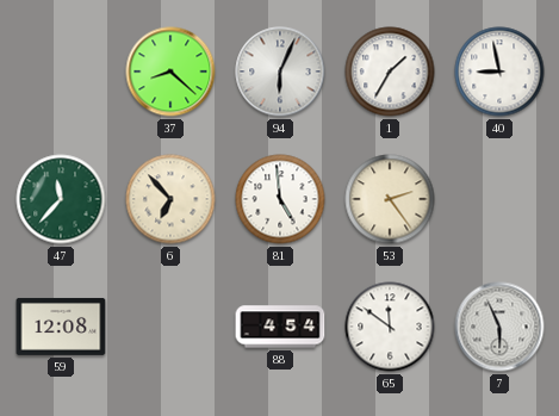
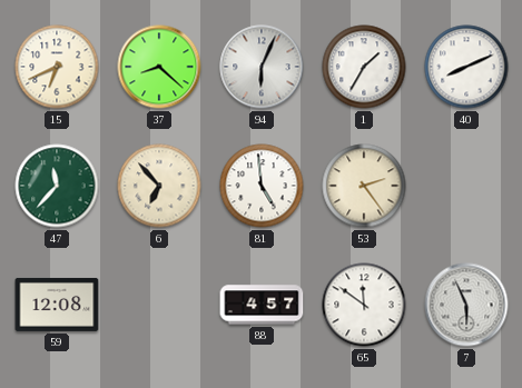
15: none -> 6:41 (57, 67)
40: 8:58 -> 8:11 (466, 67)
88: 4:54 -> 4:57 (262, 305)
